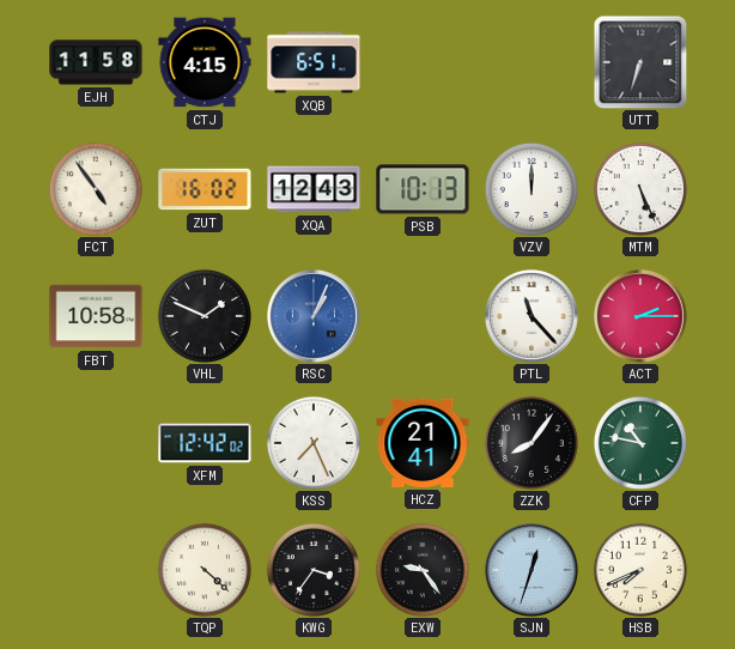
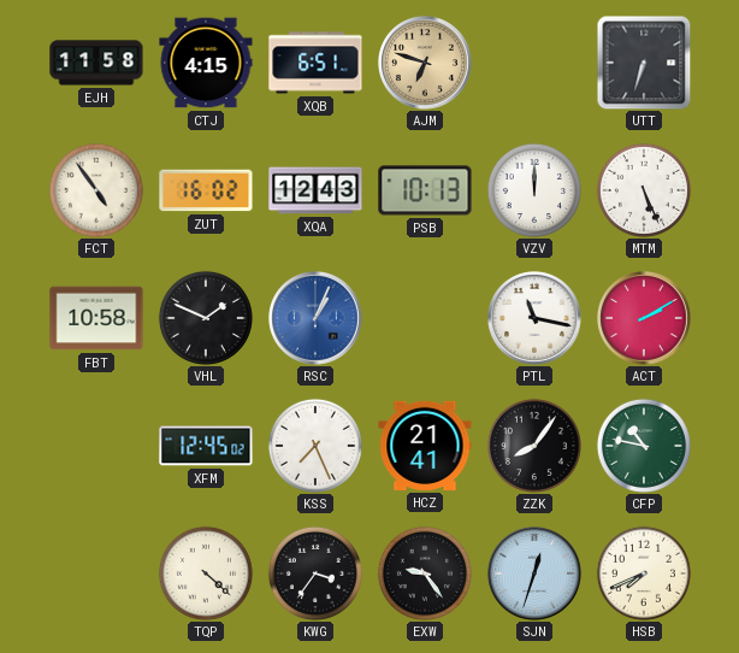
AJM: none -> 6:48 (426, 64)
PTL: 11:23 -> 11:17 (536, 319)
ACT: 2:15 -> 2:10 (645, 319)
XFM: 12:42 -> 12:45 (206, 446)
